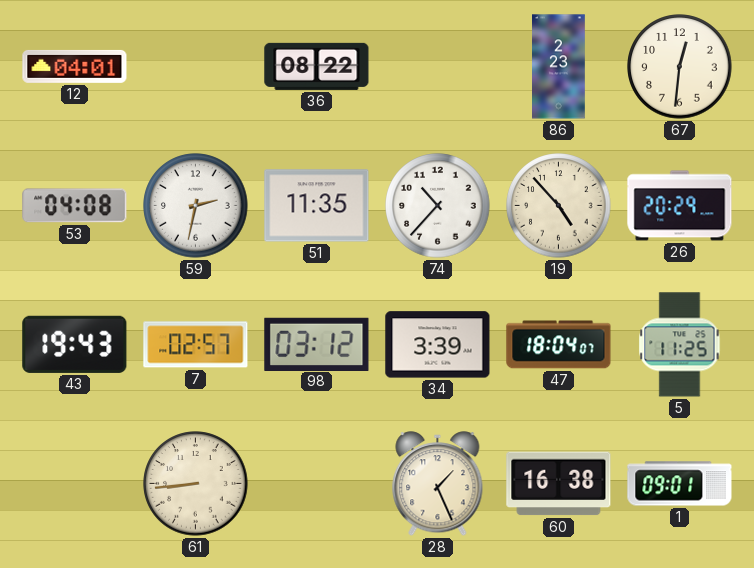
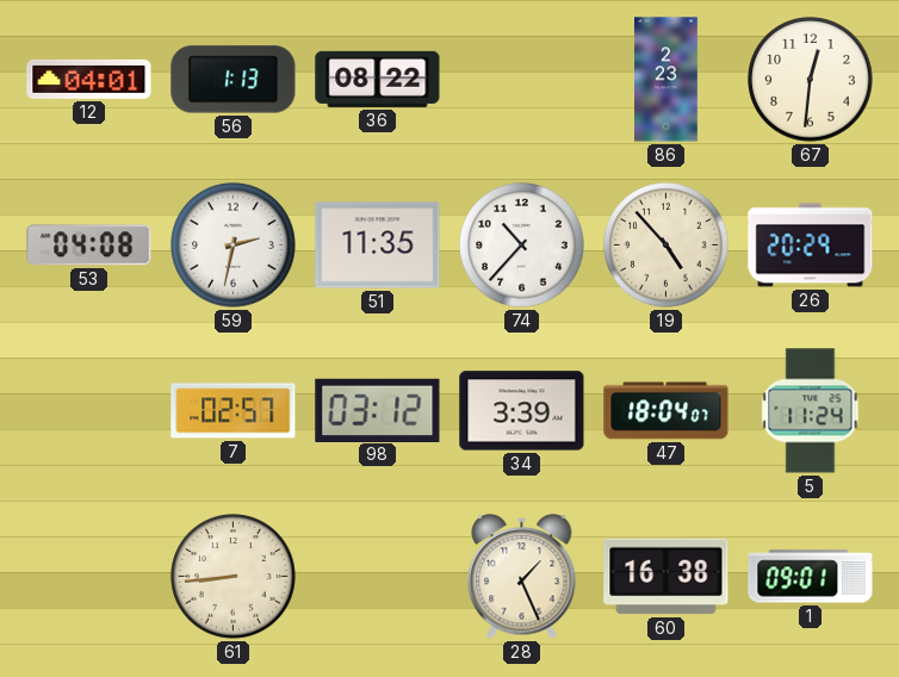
56: none -> 1:13 (234, 80)
43: 19:43 -> none (75, 344)
5: 11:25 -> 11:24 (811, 411)
